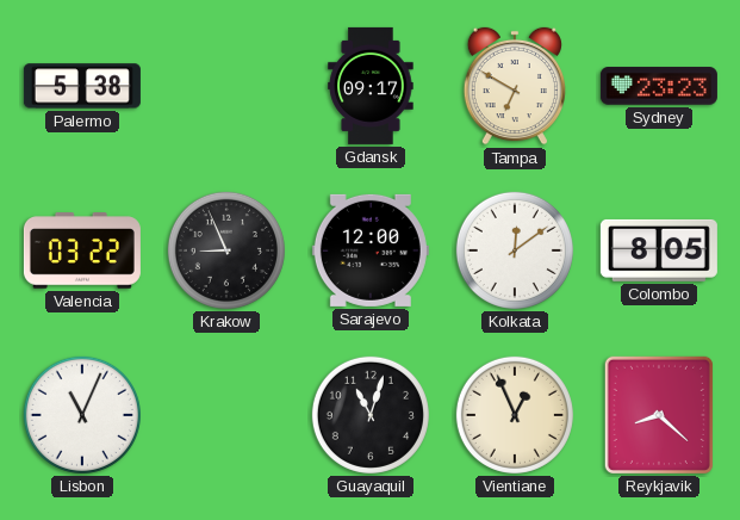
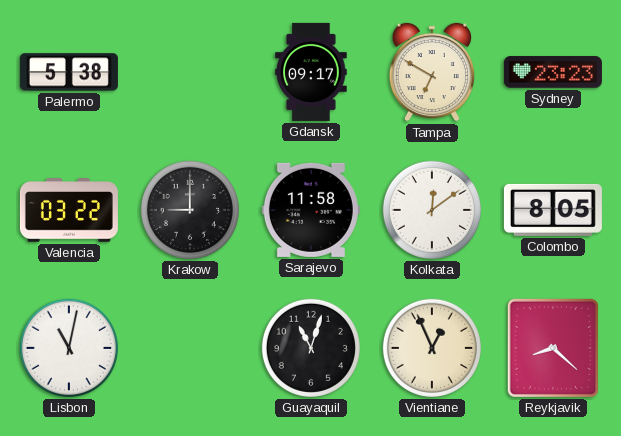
Krakow: 8:56 -> 9:00 (190, 210)
Sarajevo: 12:00 -> 11:58 (311, 210)
Lisbon: 11:04 -> 11:02 (69, 348)
